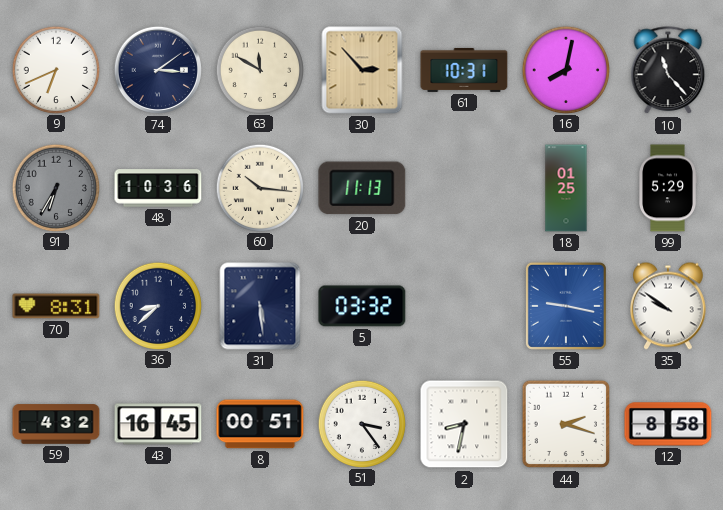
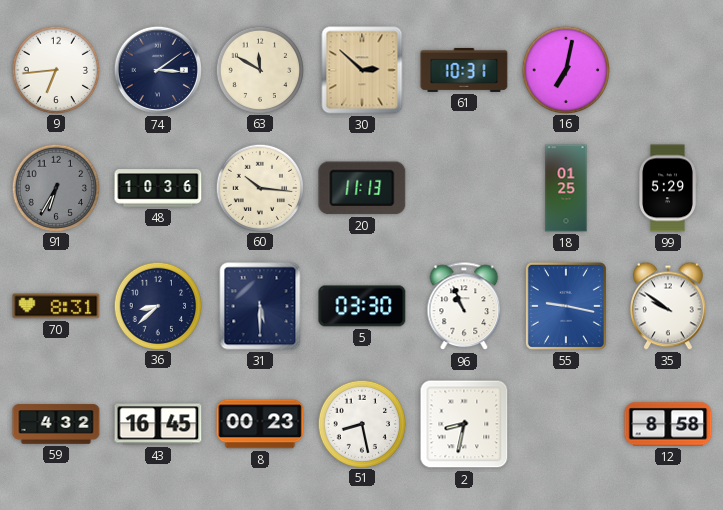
9: 6:41 -> 6:44 (55, 69)
30: 2:53 -> 2:52 (362, 70)
16: 8:02 -> 7:02 (565, 69)
10: 11:23 -> none (668, 71)
31: 5:29 -> 5:30 (260, 306)
5: 03:32 -> 03:30 (362, 306)
96: none -> 10:56 (464, 307)
8: 00:51 -> 00:23 (260, 424)
51: 3:24 -> 8:28 (361, 423)
44: 2:18 -> none (566, 424)
